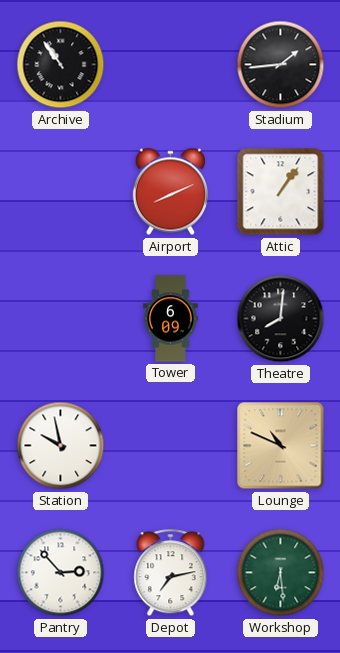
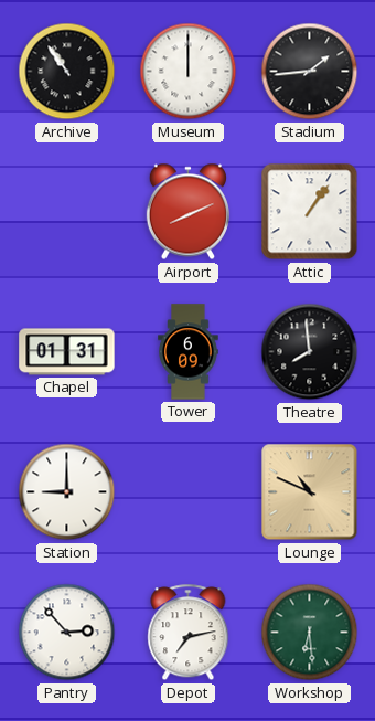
Museum: none -> 12:00 (189, 72)
Chapel: none -> 01:31 (67, 352)
Theatre: 8:01 -> 7:59 (310, 352)
Station: 9:58 -> 9:00 (67, 492)
